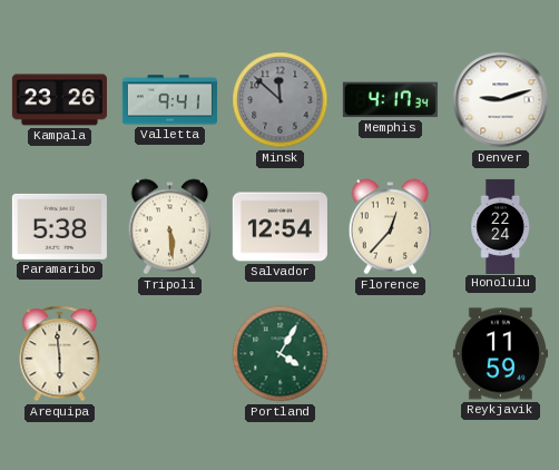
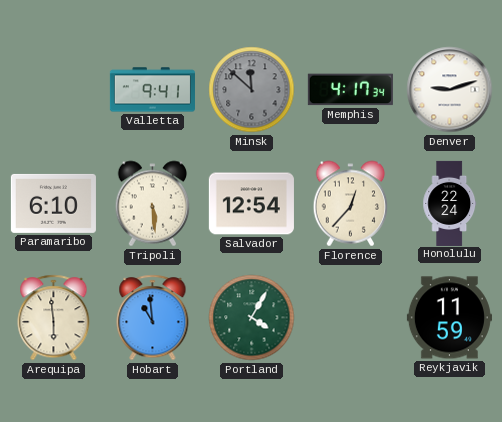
Kampala: 23:26 -> none (59, 100)
Paramaribo: 5:38 -> 6:10 (53, 203)
Hobart: none -> 10:59 (153, 318)
